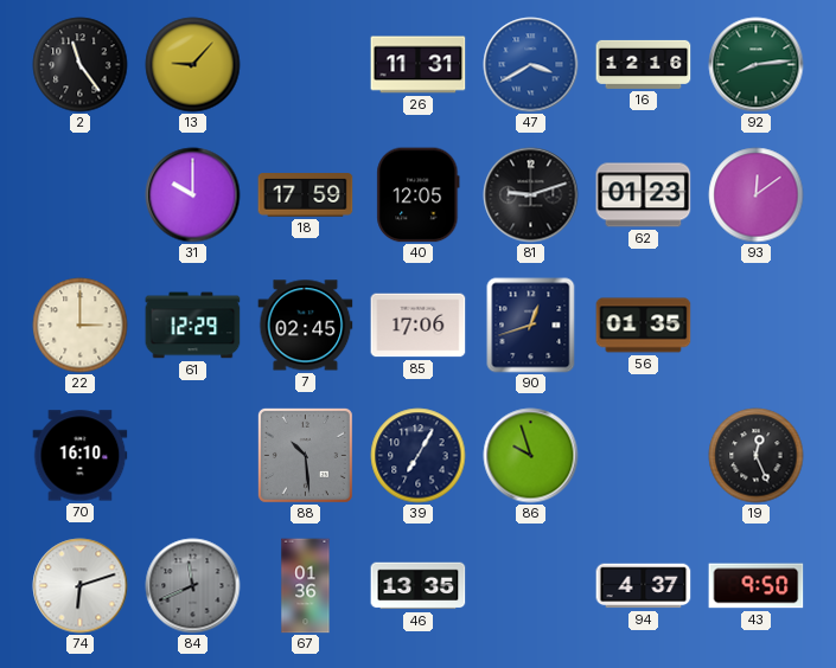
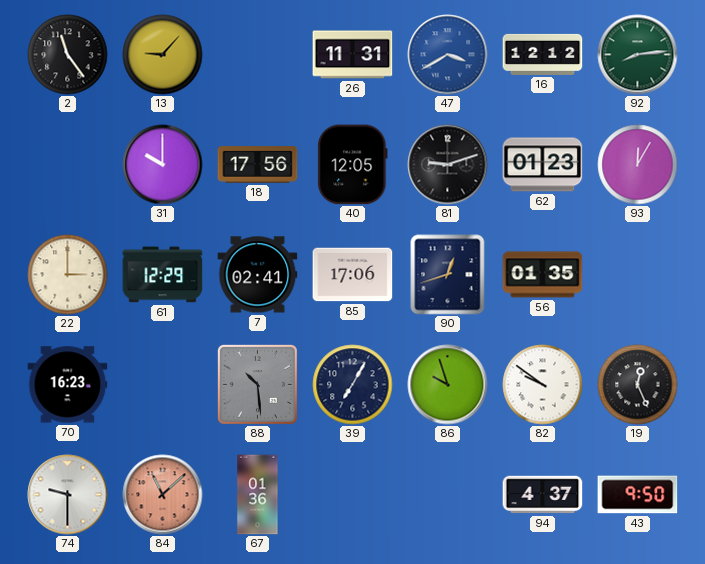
16: 12:16 -> 12:12 (543, 54)
18: 17:59 -> 17:56 (258, 165)
93: 12:09 -> 12:05 (638, 165)
7: 02:45 -> 02:41 (258, 275)
70: 16:10 -> 16:23 (68, 385)
82: none -> 9:51 (543, 385)
74: 6:12 -> 9:30 (68, 495)
84: 11:41 -> 11:08 (163, 495)
84 dial: grey -> salmon (163, 495)
46: 13:35 -> none (419, 586)
